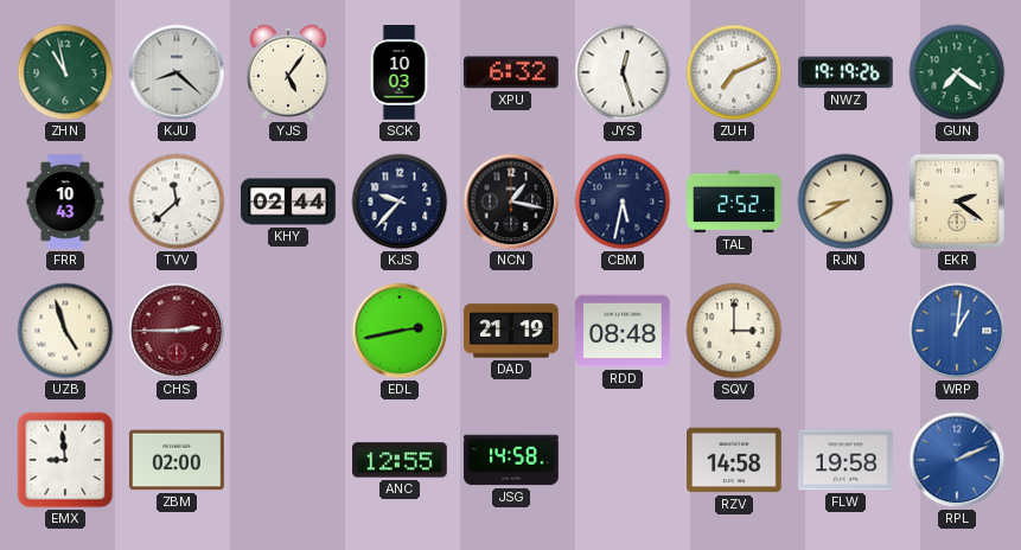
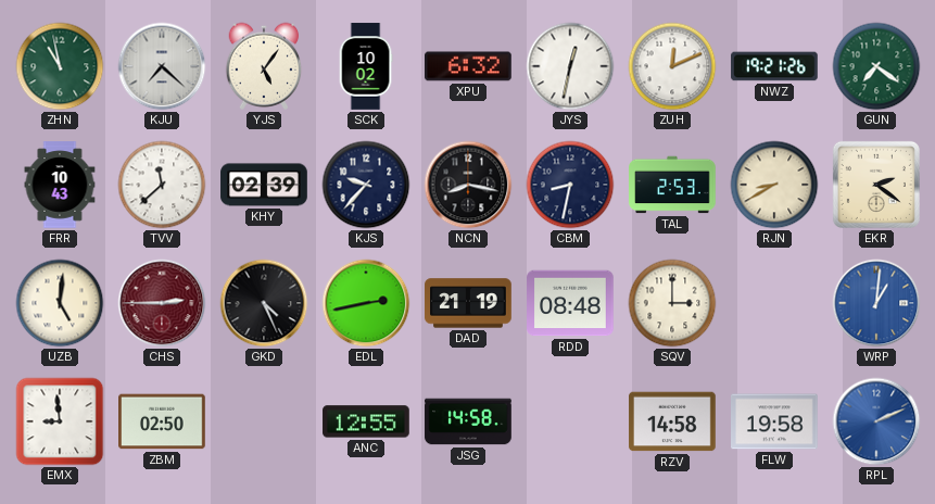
KJU: 8:22 -> 7:22 (162, 66)
SCK: 10:03 -> 10:02 (366, 66)
JYS: 12:27 -> 12:32 (570, 66)
ZUH: 7:11 -> 12:11 (672, 66)
NWZ: 19:19 -> 19:21 (774, 66)
KHY: 02:44 -> 02:39 (264, 185)
NCN: 1:17 -> 8:17 (468, 185)
CBM: 5:32 -> 8:32 (570, 185)
TAL: 2:52 -> 2:53 (672, 185)
UZB: 4:57 -> 5:01 (60, 303)
GKD: none -> 4:26 (264, 303)
ZBM: 02:00 -> 02:50 (162, 421)
